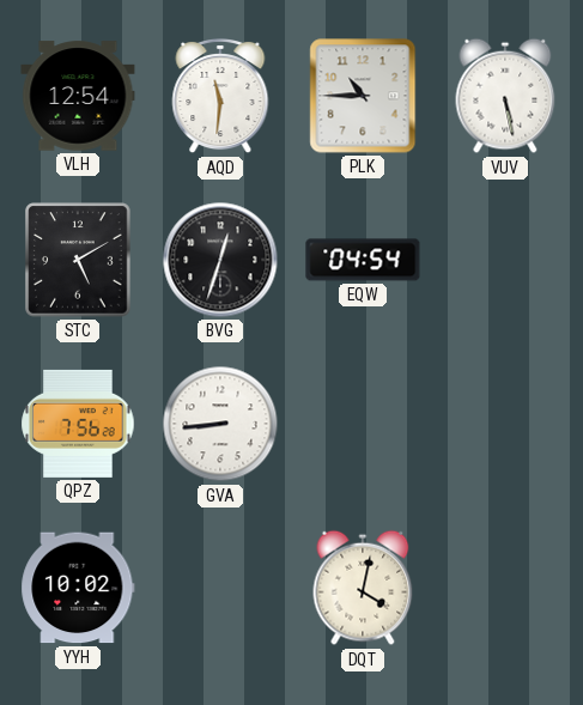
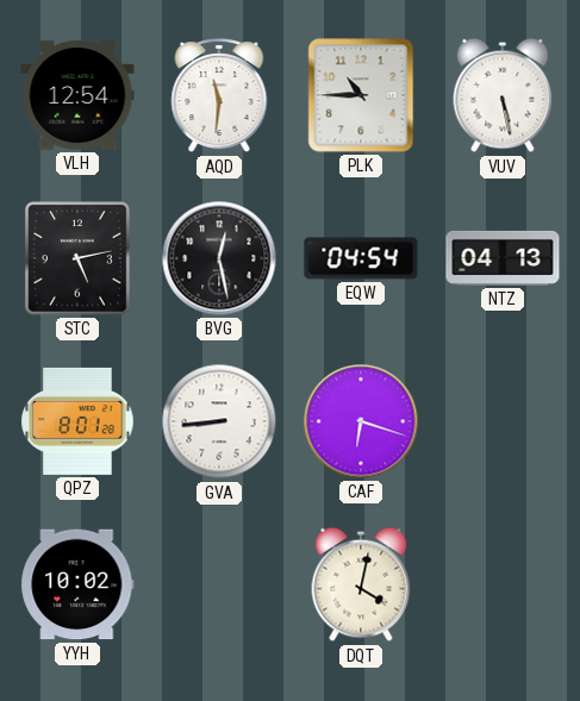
STC: 5:10 -> 5:13 (77, 258)
BVG: 12:33 -> 12:28 (219, 258)
NTZ: none -> 04:13 (503, 258)
QPZ: 7:56 -> 8:01 (77, 421)
CAF: none -> 6:18 (361, 421)
